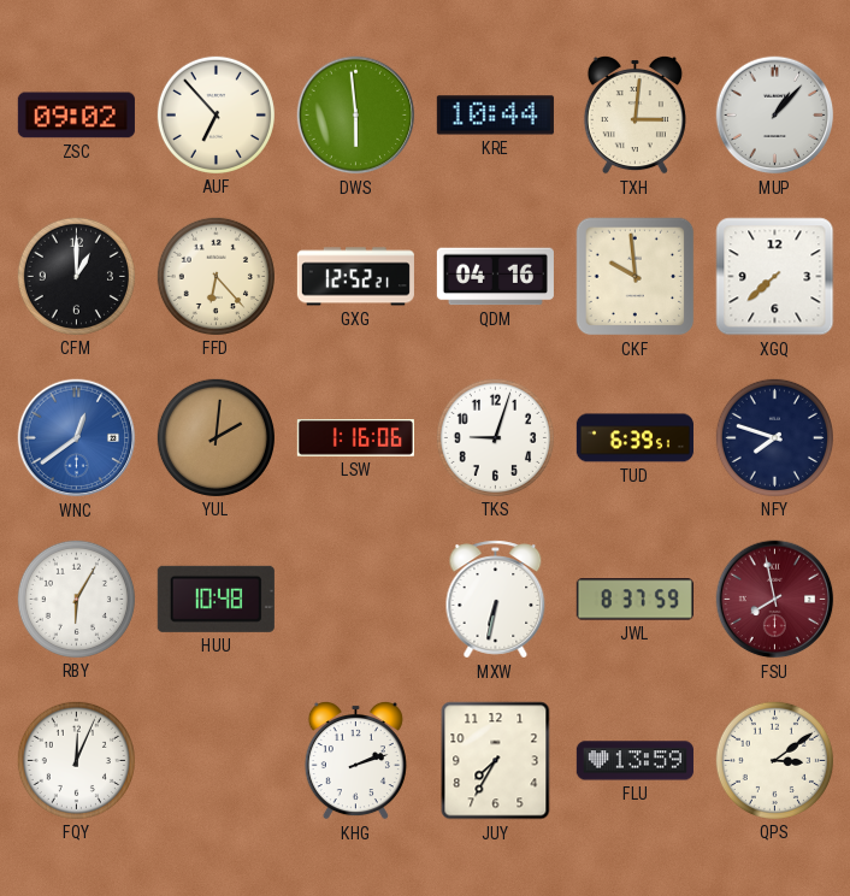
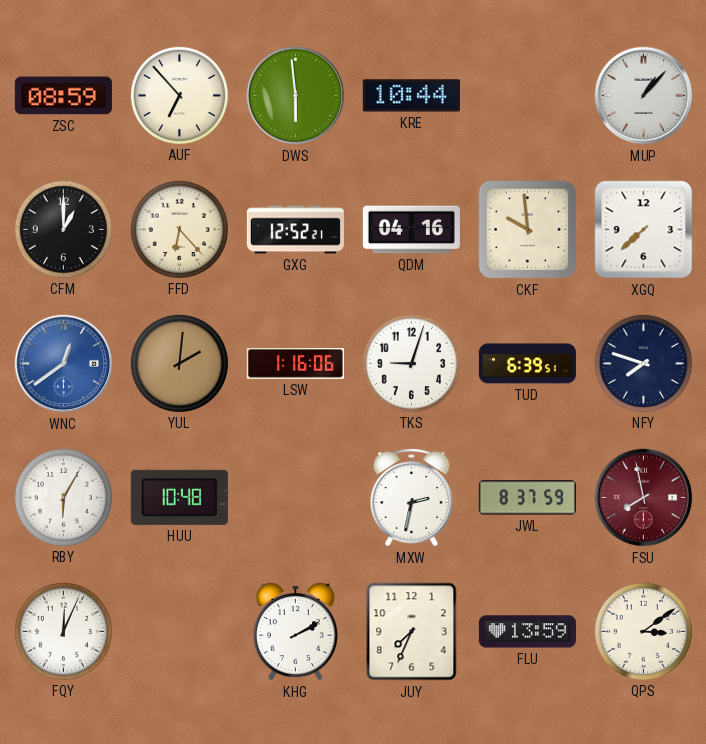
ZSC: 09:02 -> 08:59 (63, 96)
TXH: 3:01 -> none (634, 114)
MXW: 6:32 -> 2:32 (412, 498)
KHG: 2:12 -> 2:10 (295, 631)
JUY: 7:35 -> 7:34 (412, 632)
